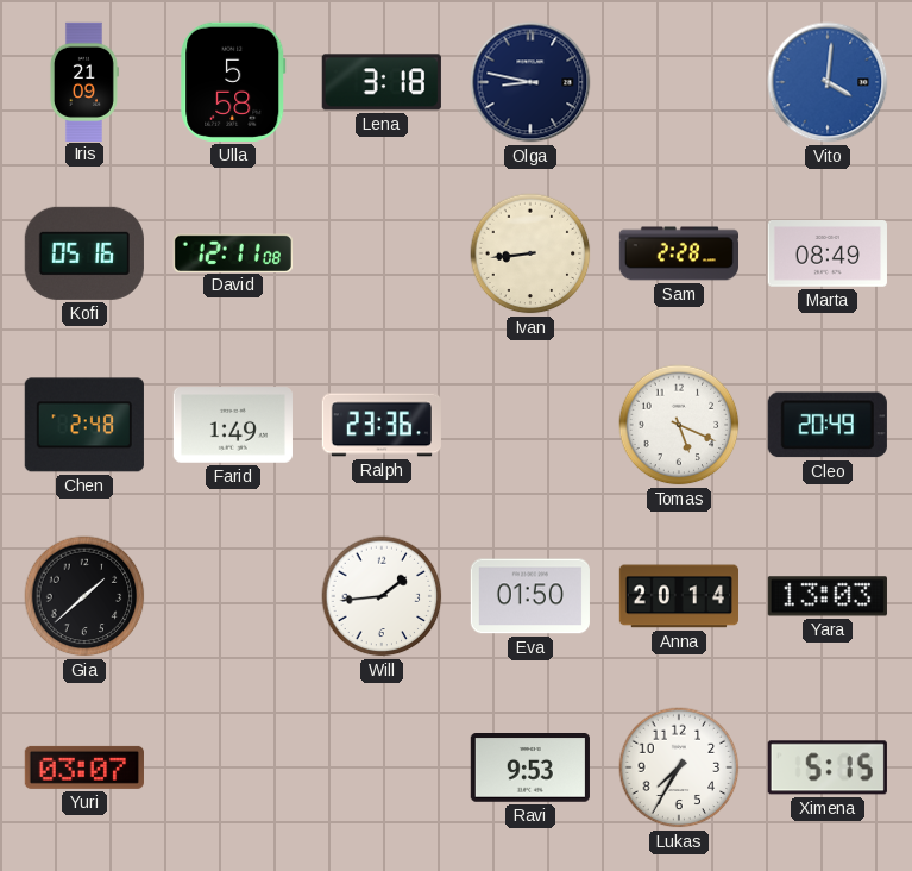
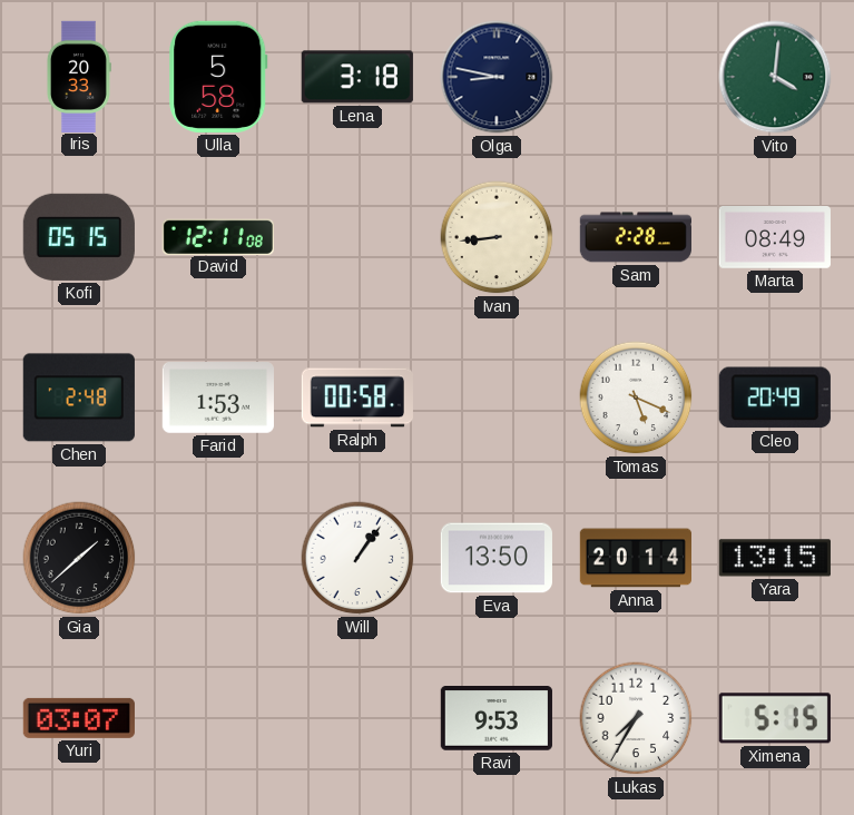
Iris: 21:09 -> 20:33 (78, 76)
Vito dial: blue -> green (775, 77)
Kofi: 05:16 -> 05:15 (79, 237)
Farid: 1:49 -> 1:53 (218, 397)
Ralph: 23:36 -> 00:58 (357, 397)
Will: 1:44 -> 1:06 (357, 558)
Eva: 01:50 -> 13:50 (497, 558)
Yara: 13:03 -> 13:15 (775, 558)
